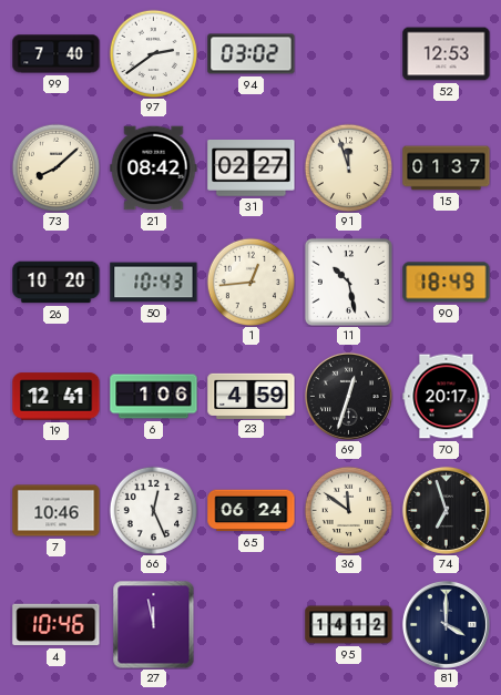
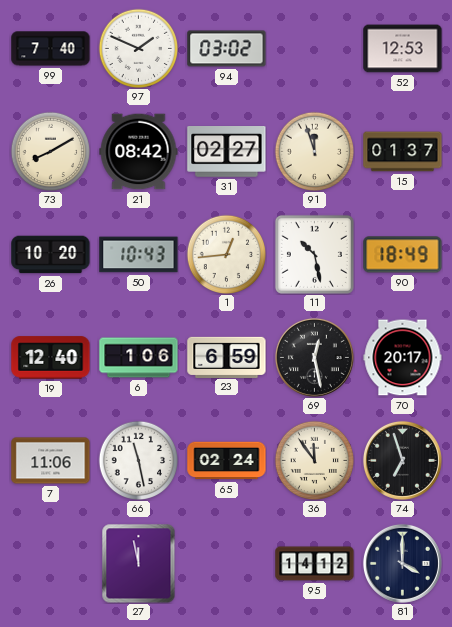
97: 2:39 -> 1:49 (138, 48)
73: 8:08 -> 8:10 (50, 151)
19: 12:41 -> 12:40 (51, 358)
23: 4:59 -> 6:59 (227, 357)
69: 12:33 -> 12:28 (314, 357)
7: 10:46 -> 11:06 (51, 461)
66: 12:26 -> 11:28 (138, 460)
65: 06:24 -> 02:24 (227, 461)
36: 11:51 -> 11:54 (314, 460)
4: 10:46 -> none (57, 625)
